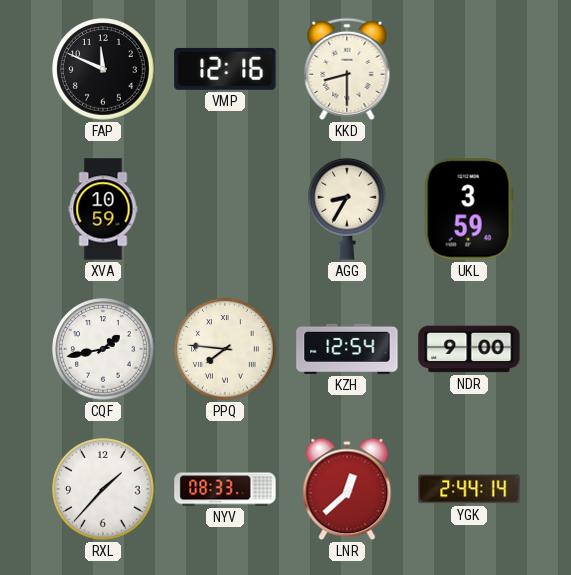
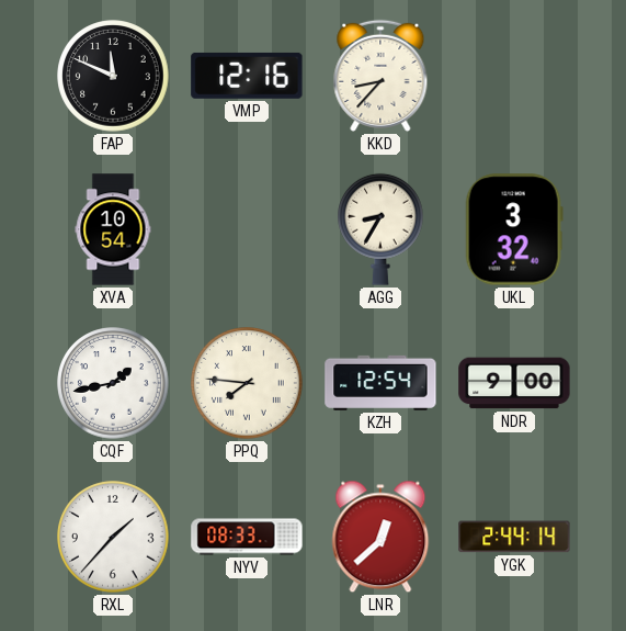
KKD: 8:30 -> 8:37 (380, 76)
XVA: 10:59 -> 10:54 (113, 229)
UKL: 3:59 -> 3:32 (514, 229)
